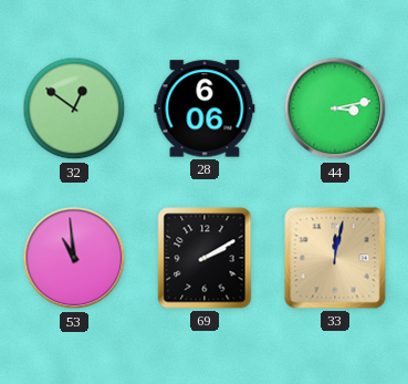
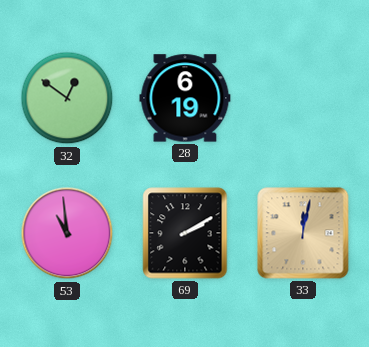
28: 6:06 -> 6:19 (185, 98)
44: 3:13 -> none (335, 108)
